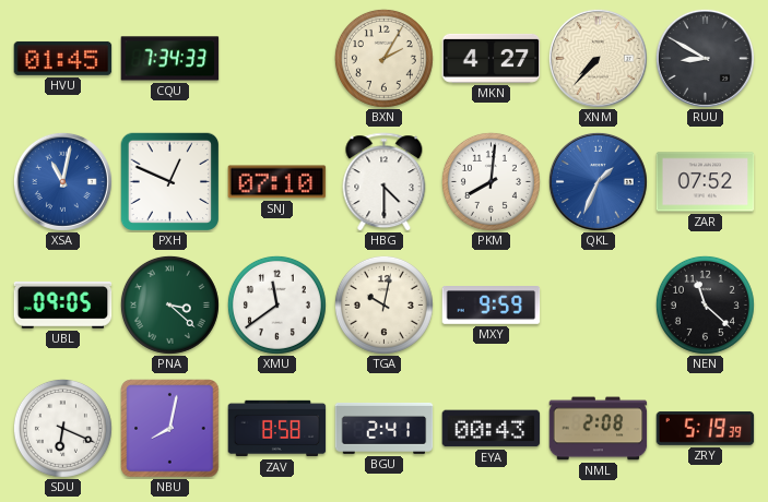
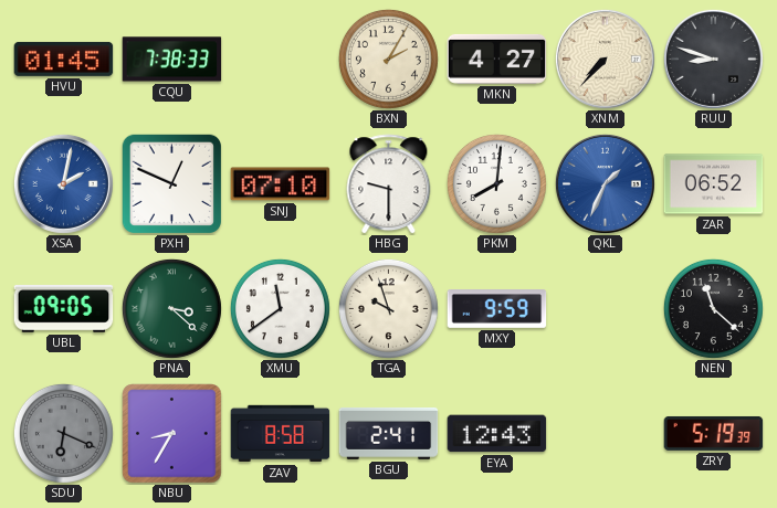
CQU: 7:34 -> 7:38 (172, 60)
RUU: 8:50 -> 8:48 (713, 59)
XSA: 11:02 -> 2:02 (63, 183)
HBG: 4:30 -> 9:30 (389, 184)
ZAR: 07:52 -> 06:52 (714, 184)
TGA: 10:02 -> 9:57 (388, 308)
SDU dial: white -> grey (63, 433)
NBU: 8:02 -> 8:35 (172, 434)
EYA: 00:43 -> 12:43 (497, 434)
NML: 2:08 -> none (599, 429)
